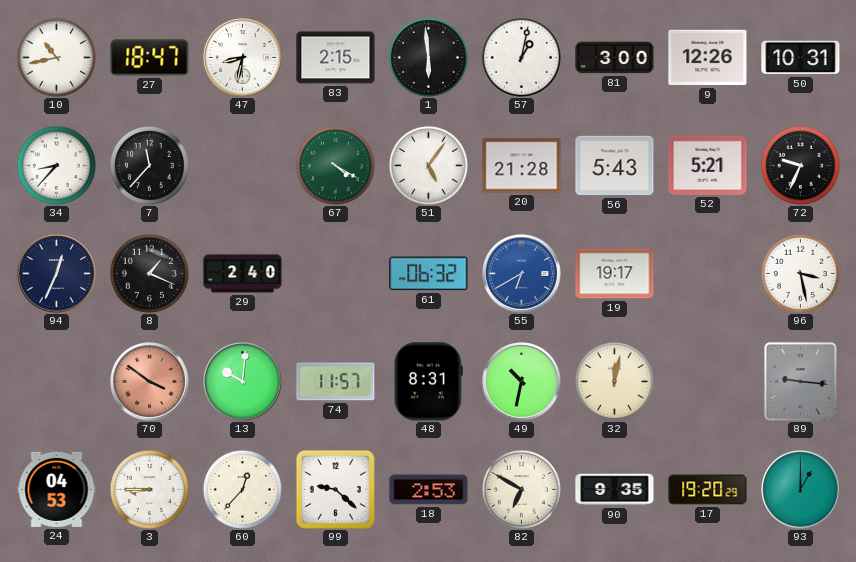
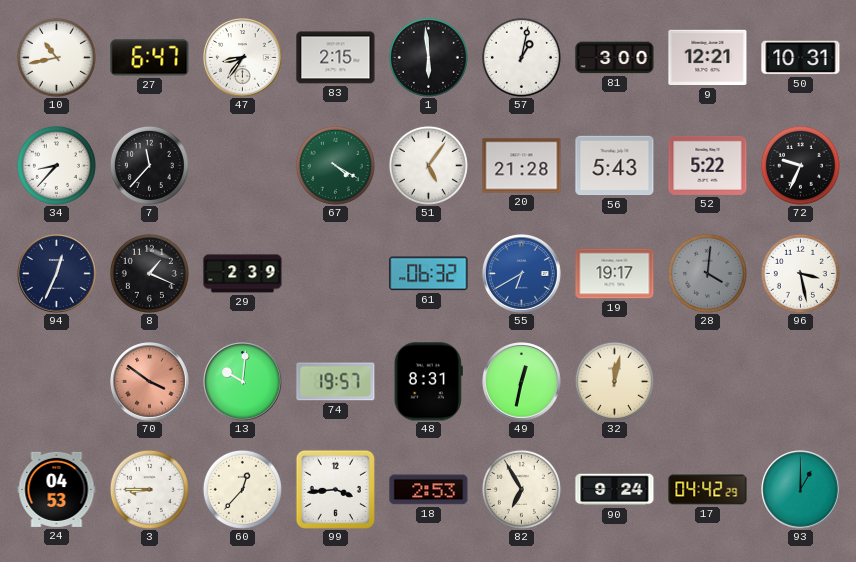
27: 18:47 -> 6:47 (150, 58)
47: 8:32 -> 8:36 (243, 58)
9: 12:26 -> 12:21 (708, 58)
52: 5:21 -> 5:22 (708, 165)
29: 2:40 -> 2:39 (243, 274)
28: none -> 4:01 (707, 273)
74: 11:57 -> 19:57 (336, 382)
49: 10:32 -> 12:32 (522, 382)
89: 9:16 -> none (800, 381)
99: 9:22 -> 3:44 (335, 489)
82: 6:50 -> 6:55 (521, 489)
90: 9:35 -> 9:24 (615, 490)
17: 19:20 -> 04:42 (708, 490)
